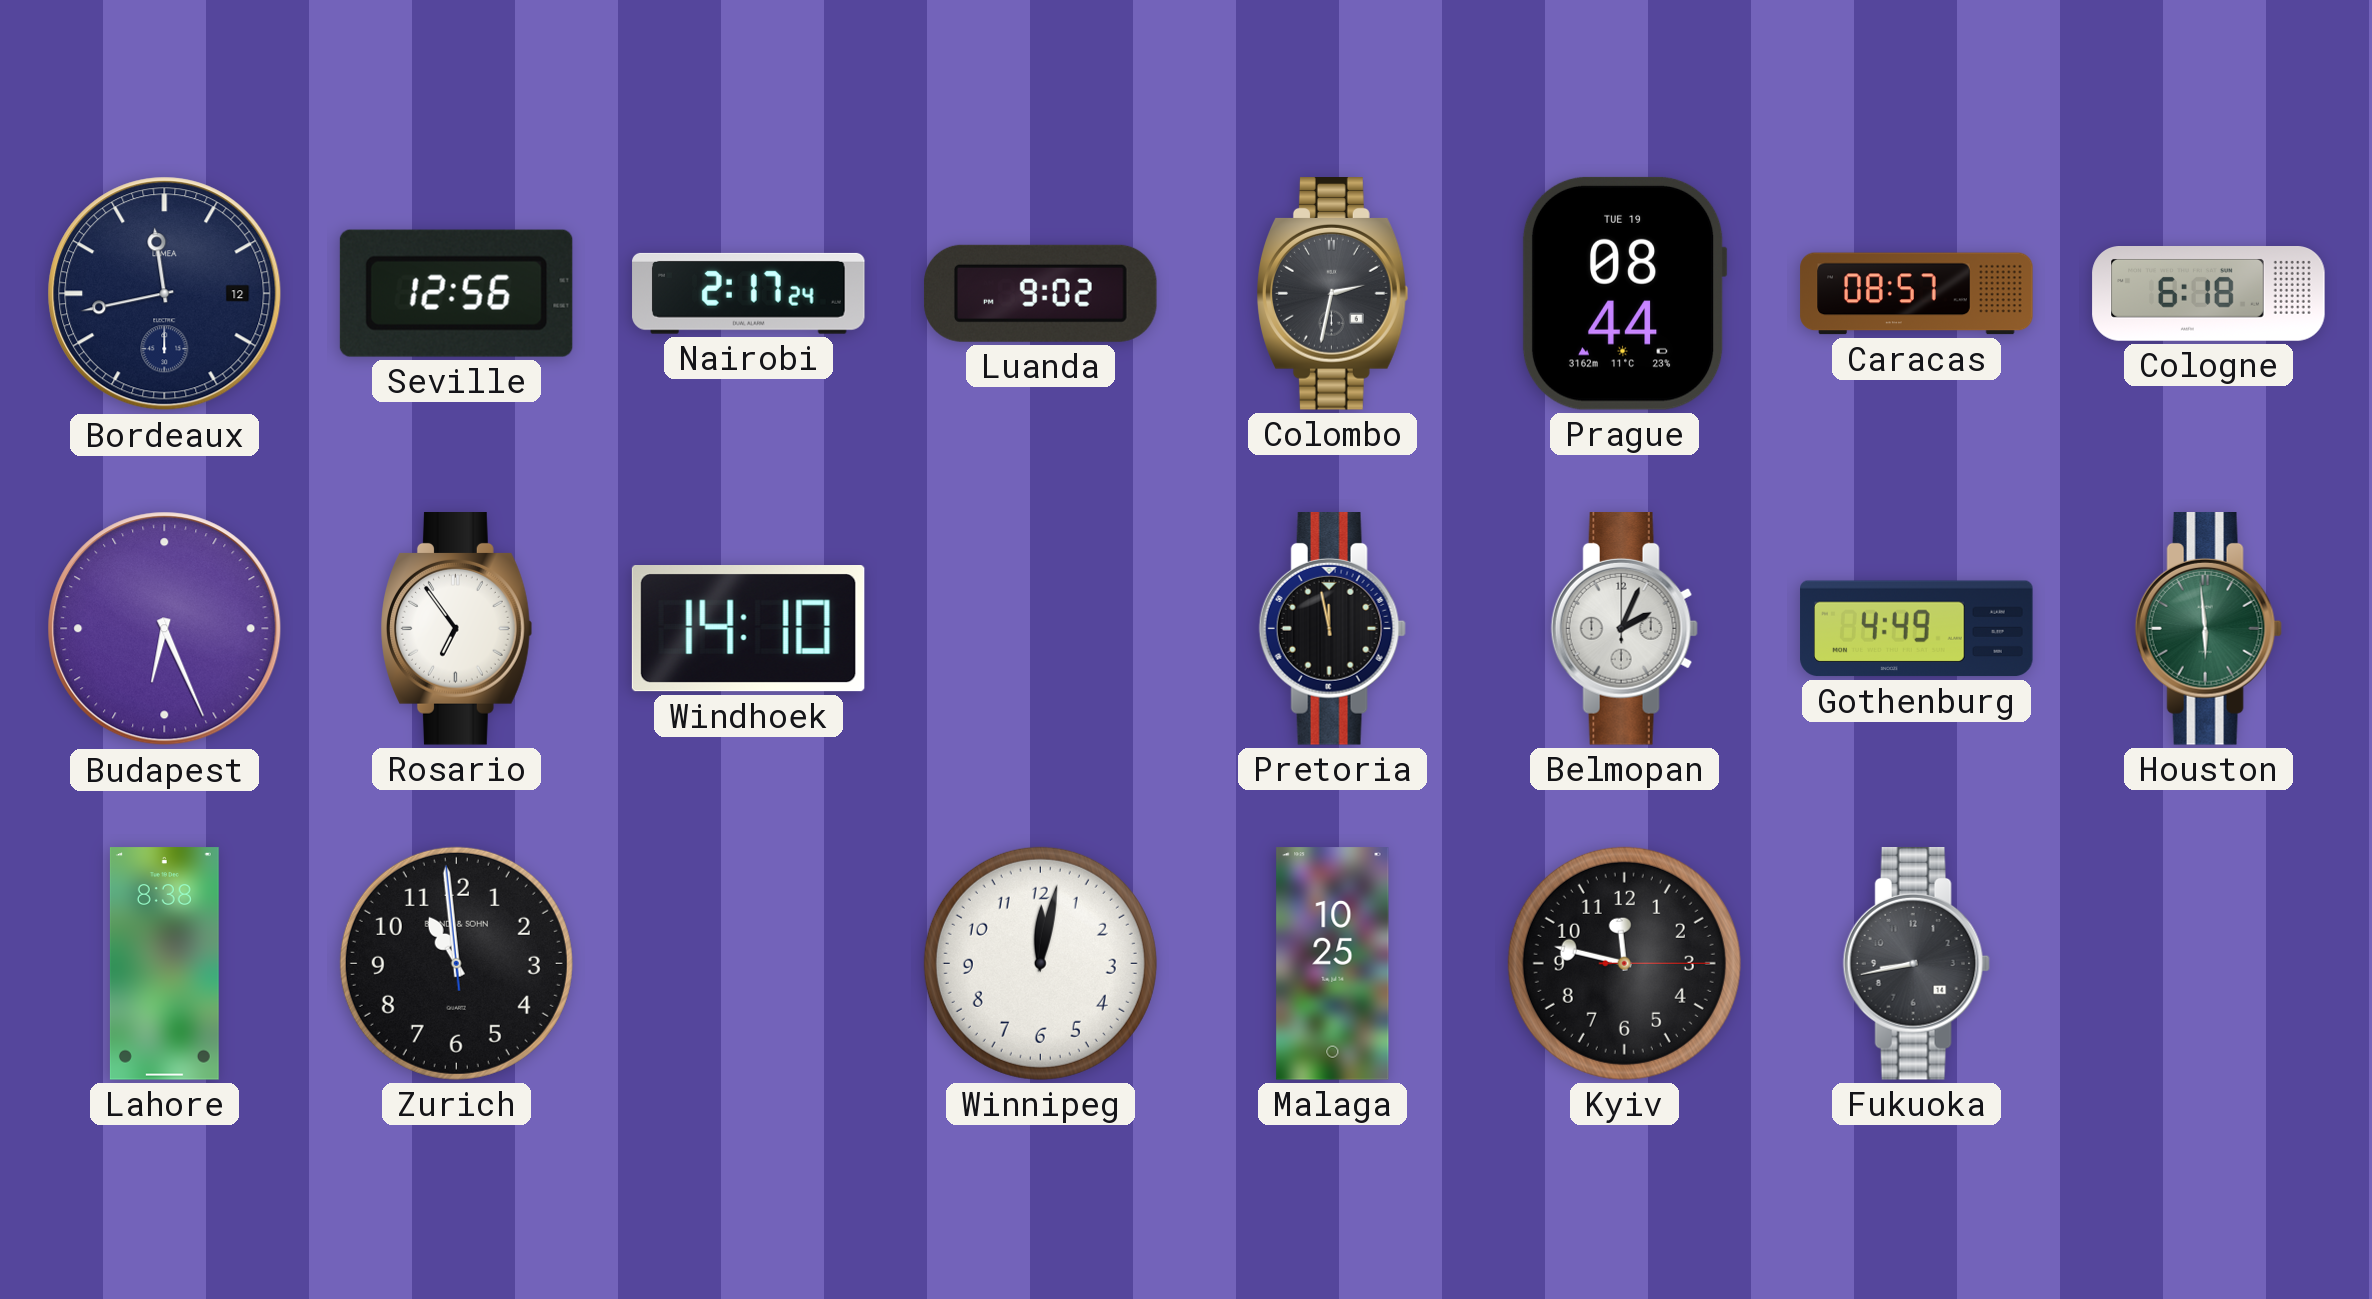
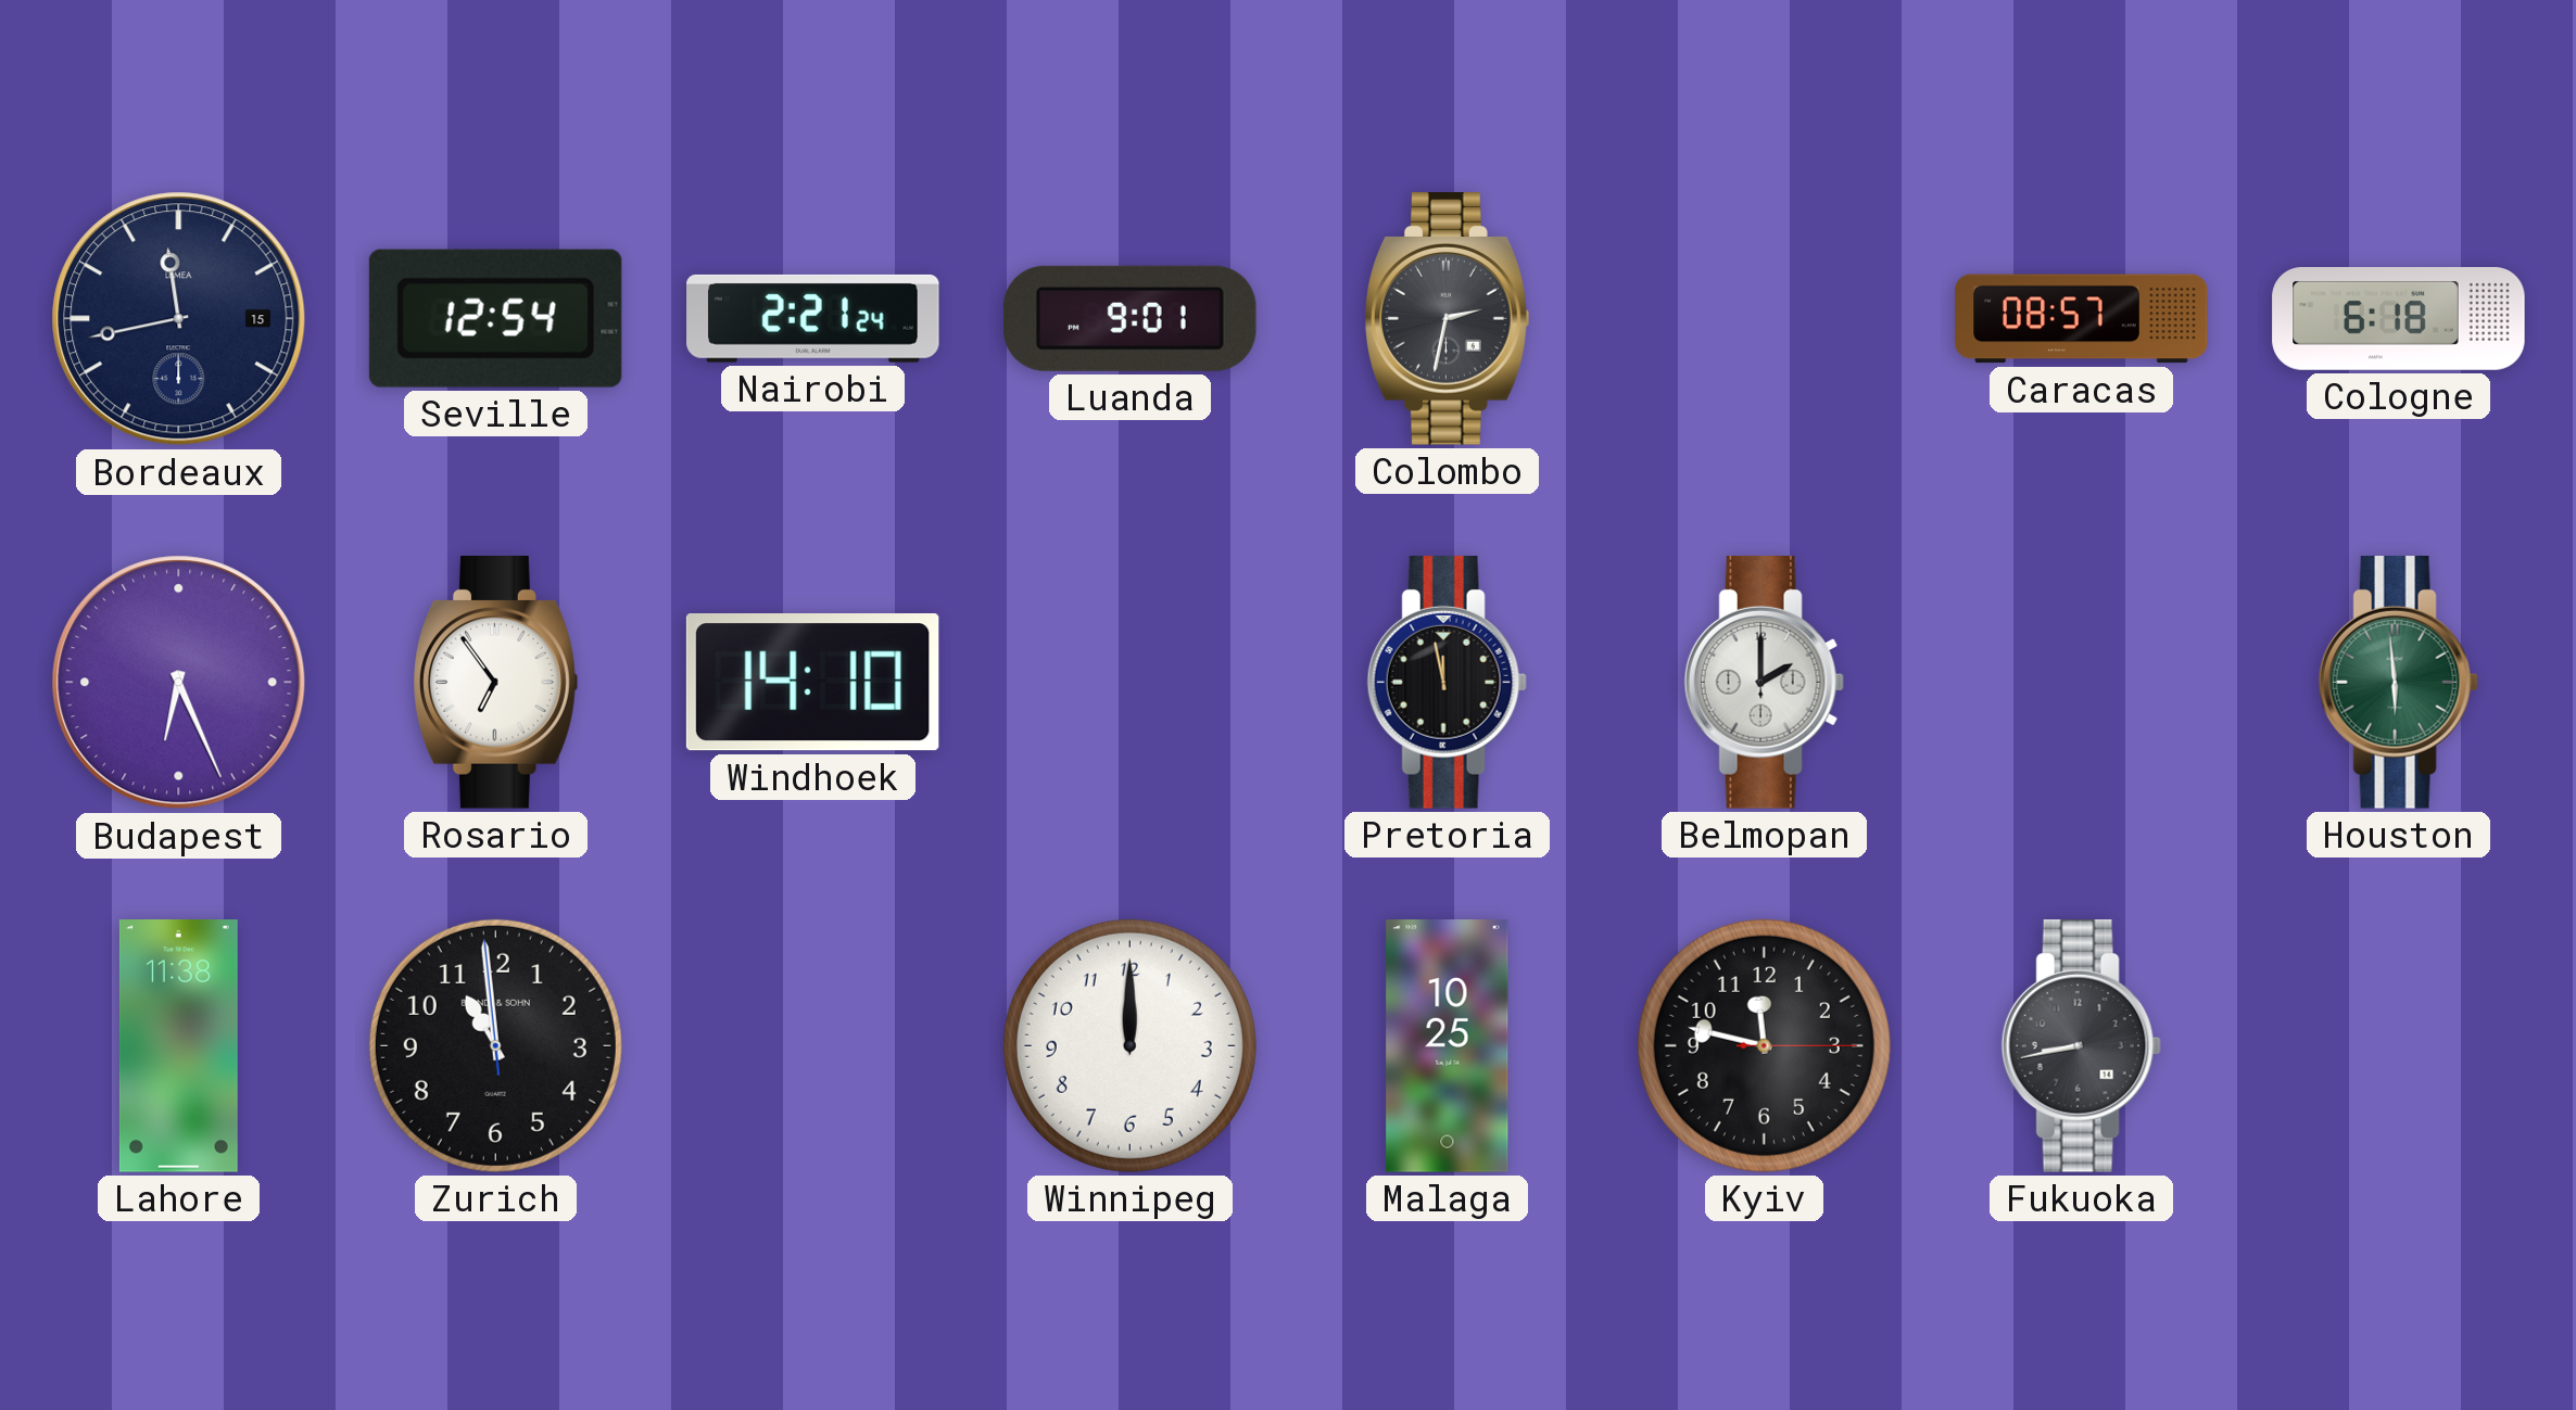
Bordeaux date: 12 -> 15 (179, 319)
Seville: 12:56 -> 12:54 (495, 318)
Nairobi: 2:17 -> 2:21 (813, 318)
Luanda: 9:02 -> 9:01 (1131, 318)
Prague: 08:44 -> none (1624, 293)
Belmopan: 2:04 -> 2:00 (1764, 683)
Gothenburg: 4:49 -> none (1917, 629)
Lahore: 8:38 -> 11:38 (178, 1046)
Winnipeg: 12:02 -> 12:00 (1129, 1045)
